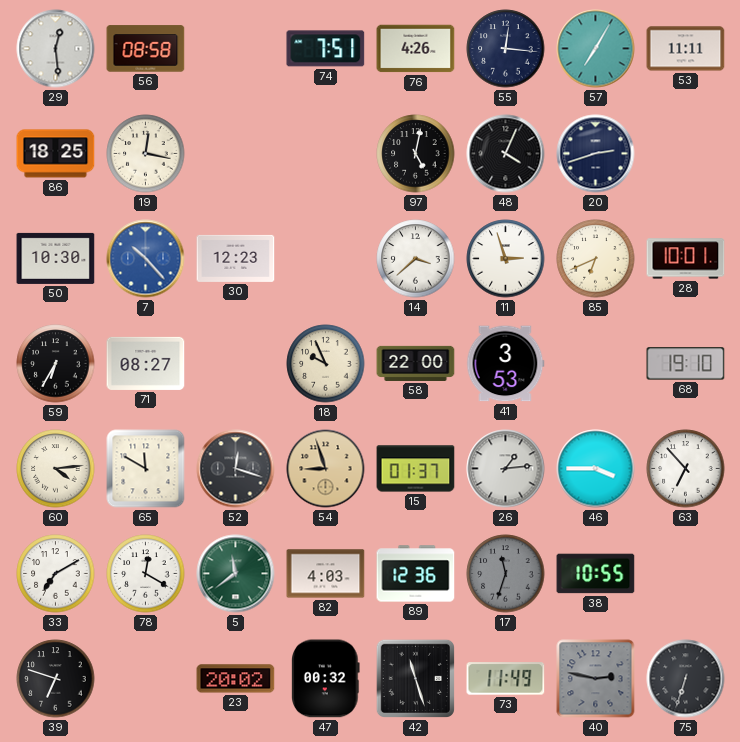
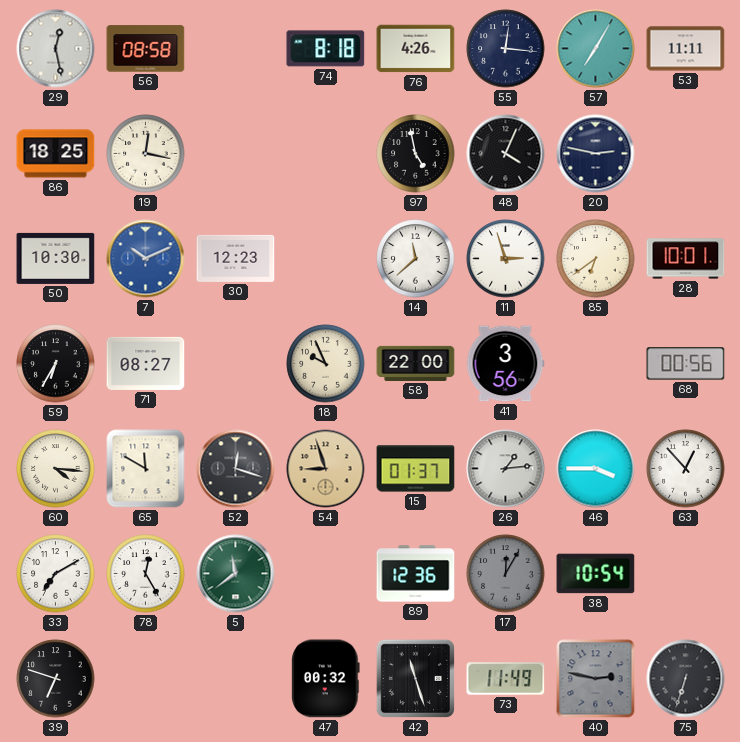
29: 12:29 -> 12:28 (56, 49)
74: 7:51 -> 8:18 (326, 49)
97: 5:02 -> 4:58 (416, 154)
20: 2:42 -> 2:47 (596, 154)
7: 10:23 -> 10:11 (146, 259)
14: 3:38 -> 11:38 (416, 259)
85: 6:41 -> 6:39 (596, 259)
41: 3:53 -> 3:56 (506, 364)
68: 19:10 -> 00:56 (686, 364)
60: 4:14 -> 4:16 (56, 469)
63: 6:53 -> 12:53 (686, 469)
78: 12:20 -> 12:25 (146, 574)
82: 4:03 -> none (326, 574)
17: 11:33 -> 12:05 (506, 574)
38: 10:55 -> 10:54 (596, 574)
23: 20:02 -> none (236, 679)
